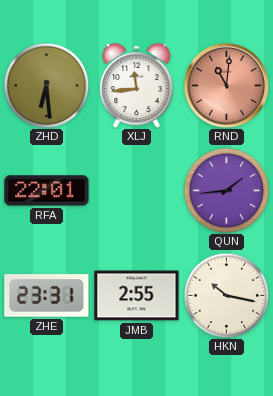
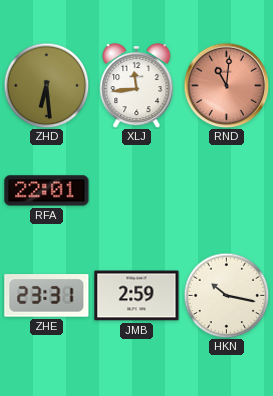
QUN: 1:44 -> none (226, 190)
JMB: 2:55 -> 2:59 (137, 296)
